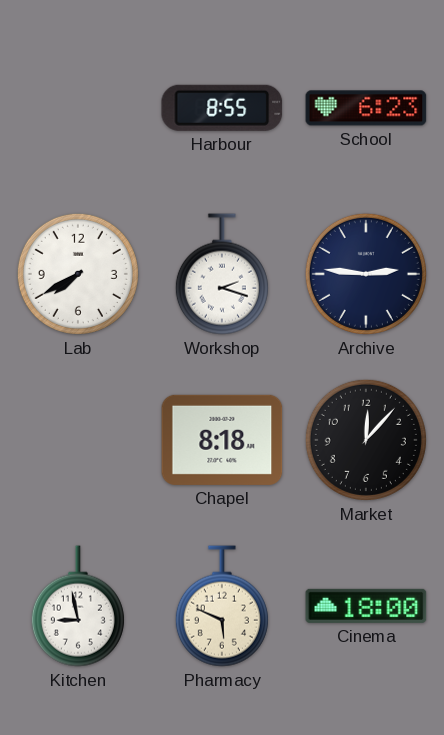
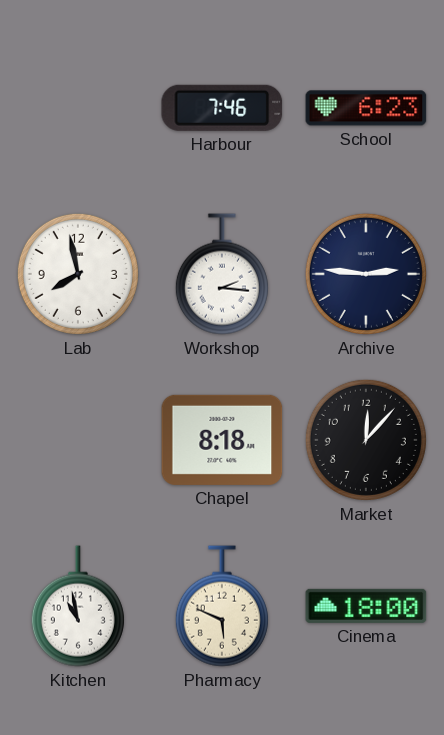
Harbour: 8:55 -> 7:46 (222, 108)
Lab: 7:40 -> 7:58 (78, 274)
Workshop: 2:18 -> 2:16 (222, 274)
Kitchen: 8:58 -> 10:58 (78, 606)
